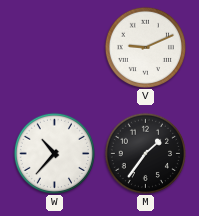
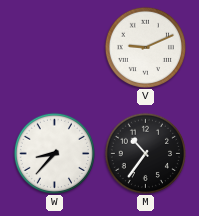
W: 10:37 -> 8:37 (54, 153)
M: 1:36 -> 10:36 (145, 153)
